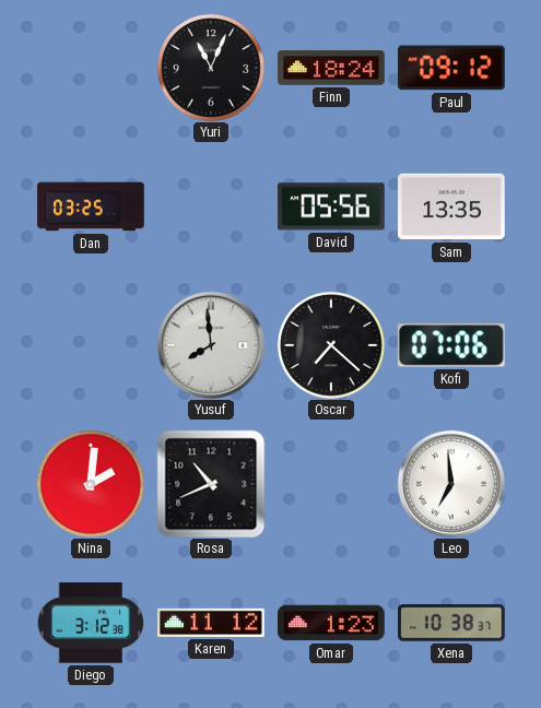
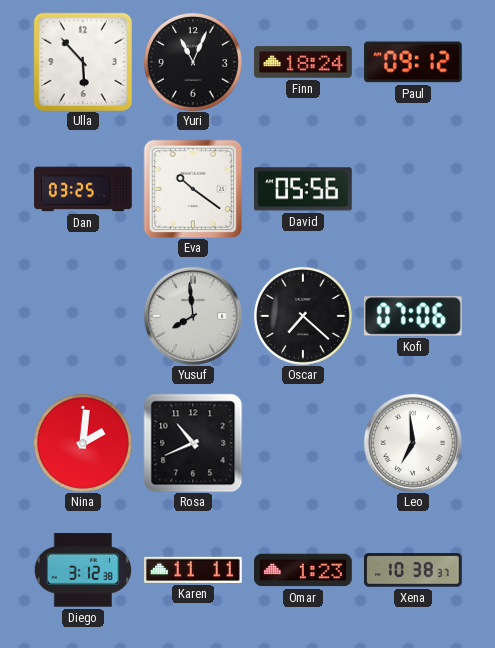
Ulla: none -> 5:53 (82, 61)
Eva: none -> 10:21 (193, 189)
Sam: 13:35 -> none (452, 206)
Karen: 11:12 -> 11:11 (194, 570)
